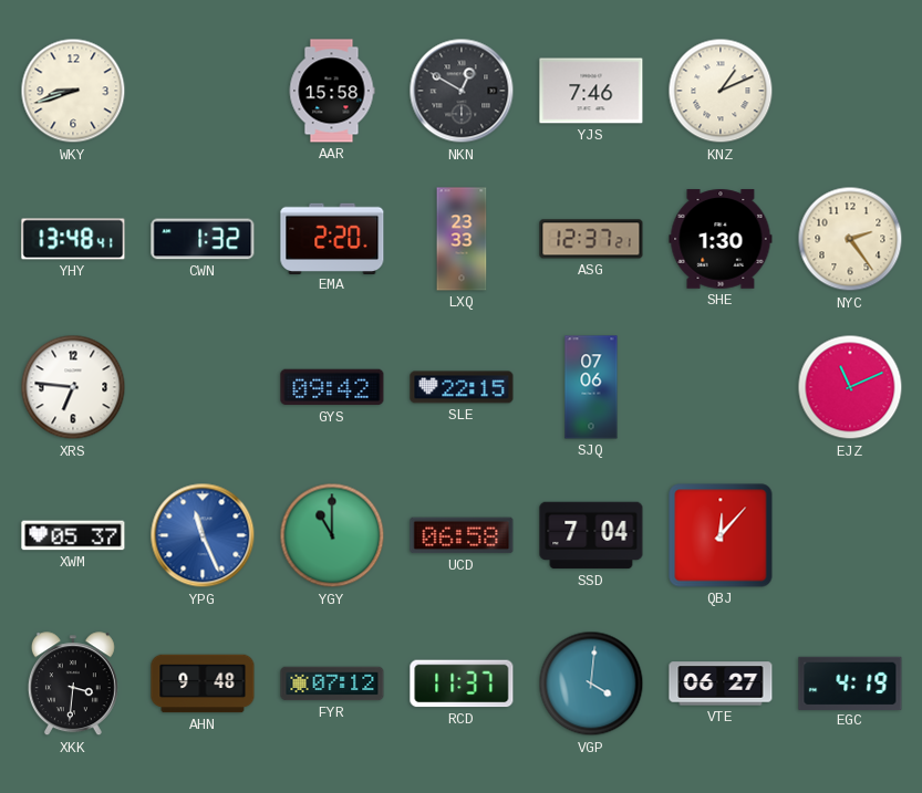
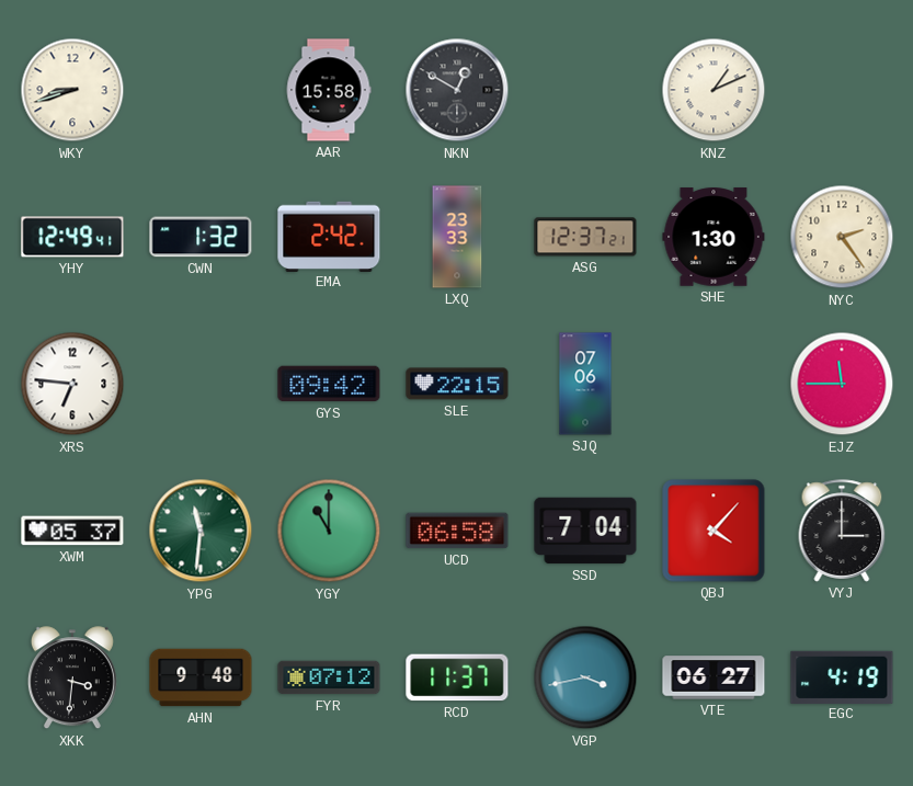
YJS: 7:46 -> none (591, 91)
YHY: 13:48 -> 12:49 (72, 237)
EMA: 2:20 -> 2:42 (329, 236)
EJZ: 11:11 -> 11:45 (842, 384)
YPG: 11:26 -> 11:31 (201, 531)
YPG dial: blue -> green (201, 531)
QBJ: 12:07 -> 4:07 (714, 531)
VYJ: none -> 3:00 (842, 531)
VGP: 4:01 -> 3:43 (585, 677)
